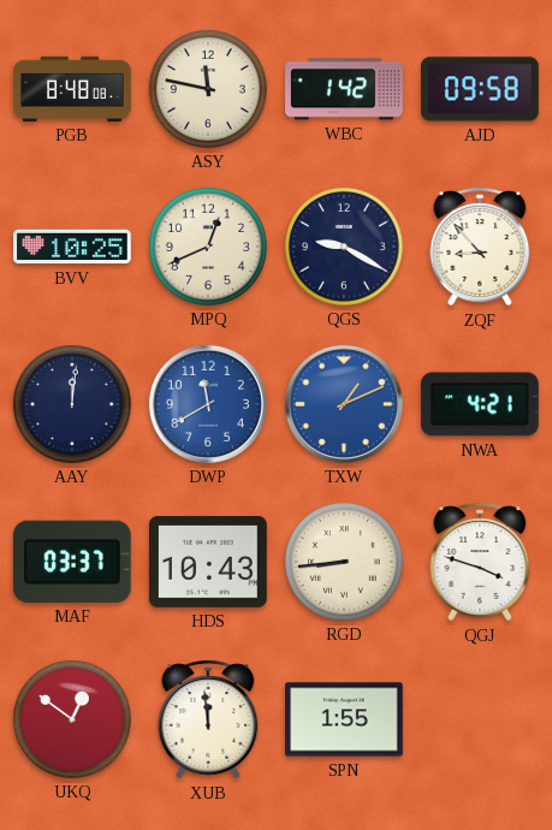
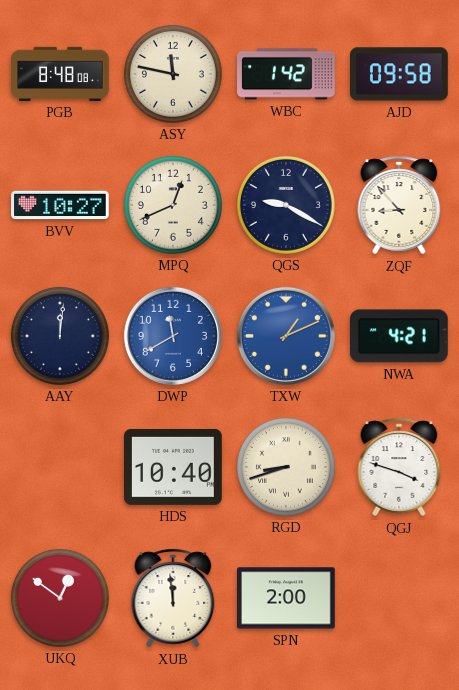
BVV: 10:25 -> 10:27 (60, 205)
MAF: 03:37 -> none (72, 562)
HDS: 10:43 -> 10:40 (174, 467)
RGD: 8:44 -> 8:42 (286, 467)
SPN: 1:55 -> 2:00 (287, 598)
